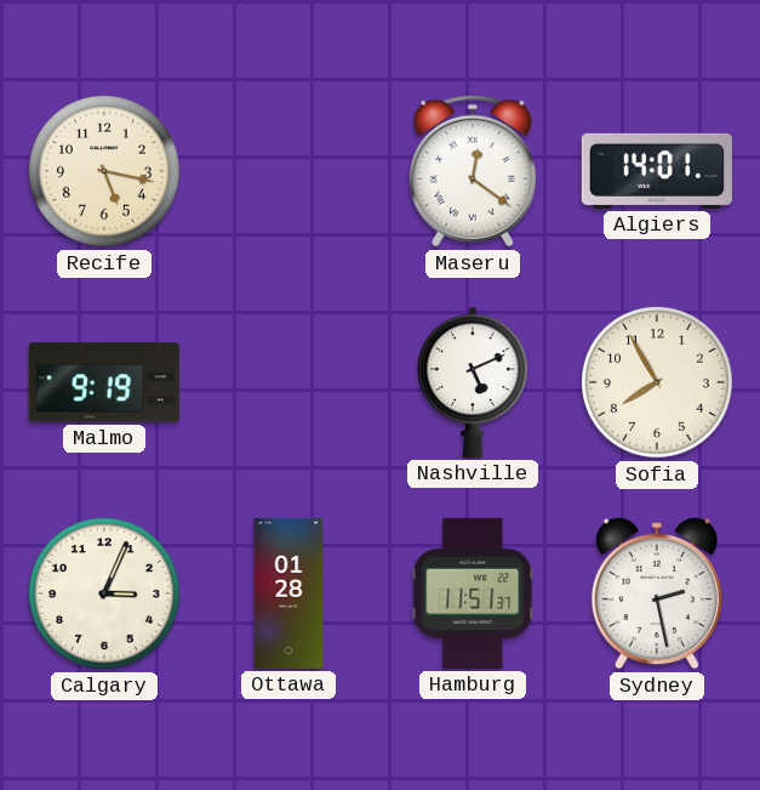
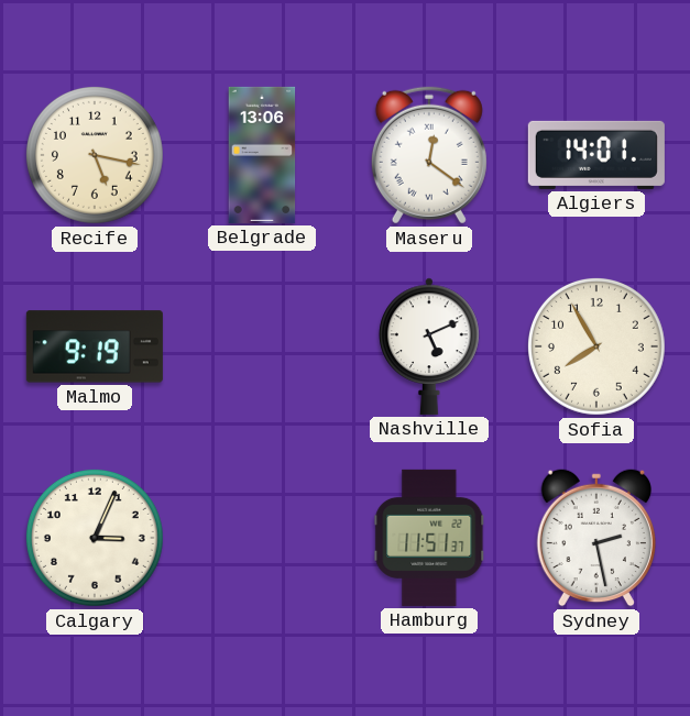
Belgrade: none -> 13:06 (262, 155)
Ottawa: 01:28 -> none (288, 593)
